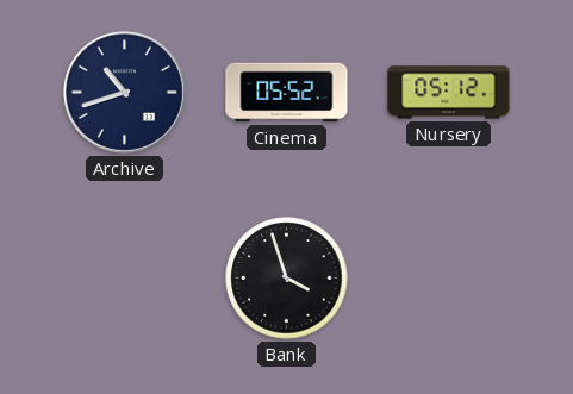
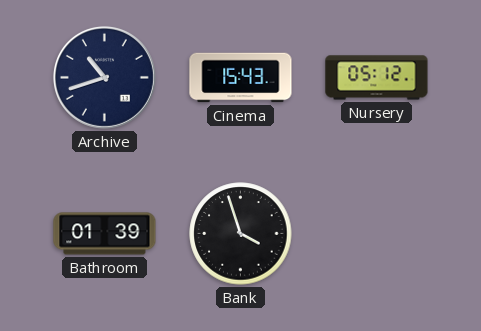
Cinema: 05:52 -> 15:43 (241, 78)
Bathroom: none -> 01:39 (105, 234)
